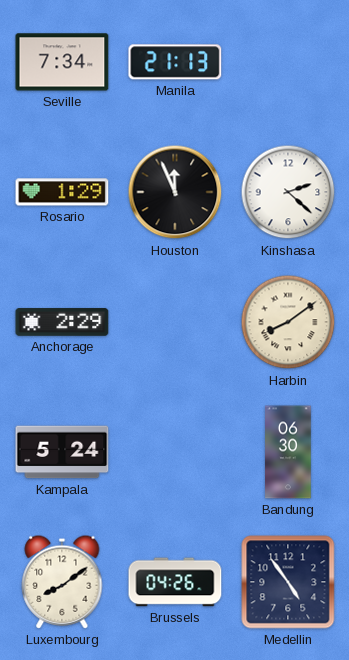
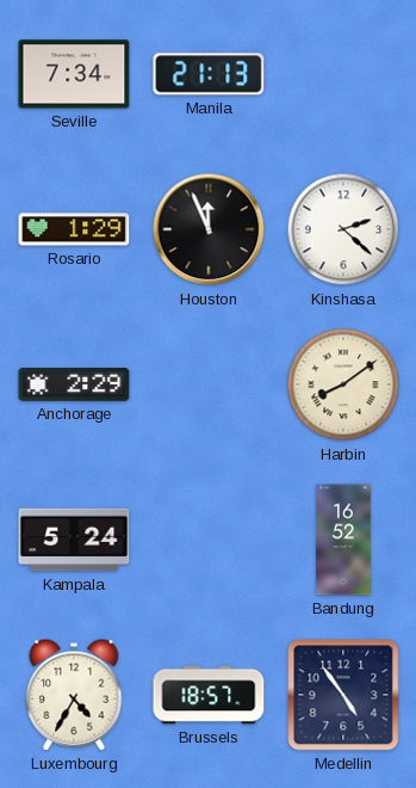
Bandung: 06:30 -> 16:52 (343, 540)
Luxembourg: 8:09 -> 4:35 (74, 695)
Brussels: 04:26 -> 18:57 (209, 695)
